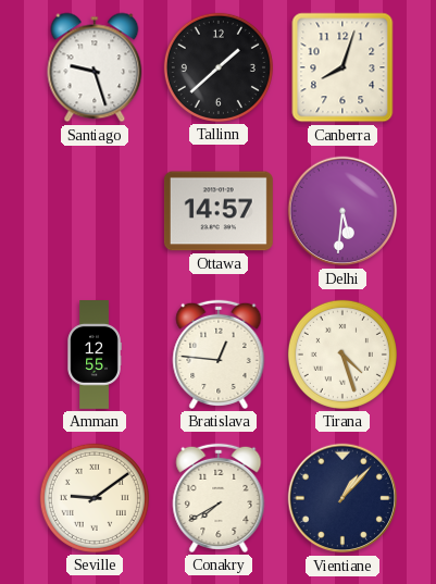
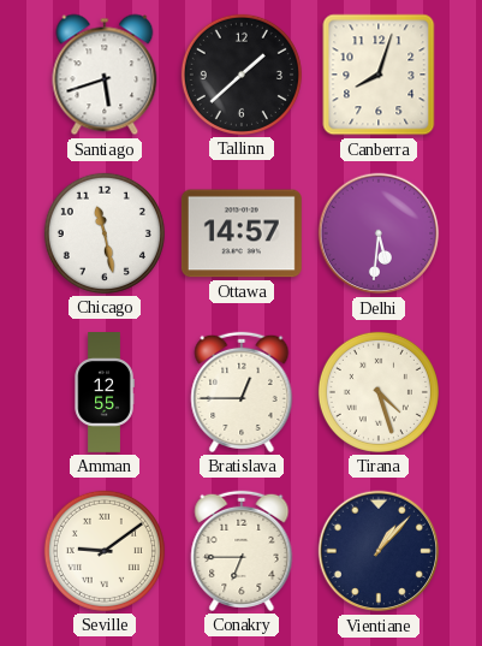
Santiago: 9:27 -> 5:42 (105, 75)
Chicago: none -> 11:28 (105, 233)
Bratislava: 12:46 -> 12:45 (242, 392)
Conakry: 7:40 -> 6:45 (242, 551)
